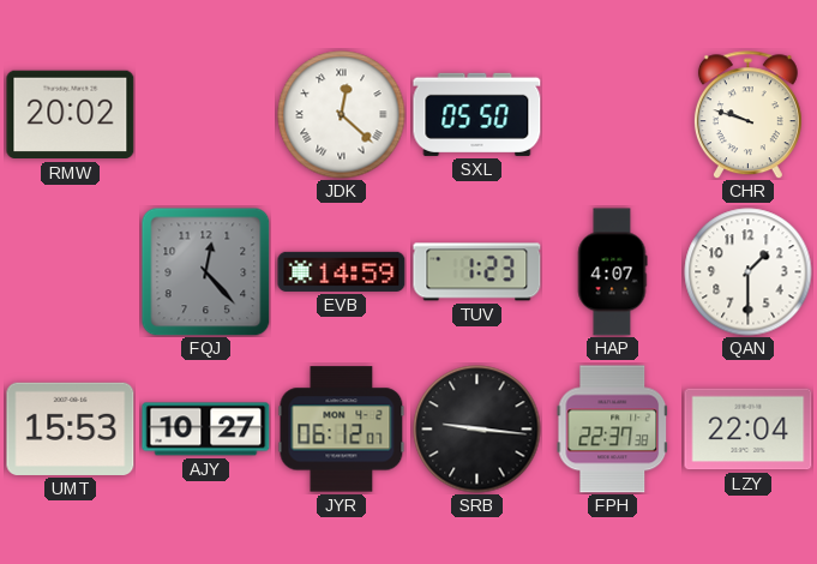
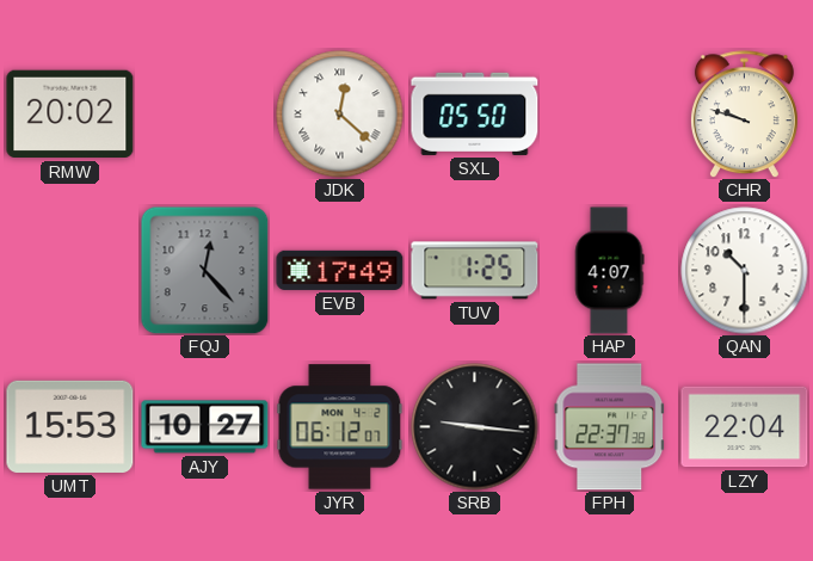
EVB: 14:59 -> 17:49 (340, 270)
TUV: 1:23 -> 1:25 (475, 271)
QAN: 1:30 -> 10:30 (745, 271)
